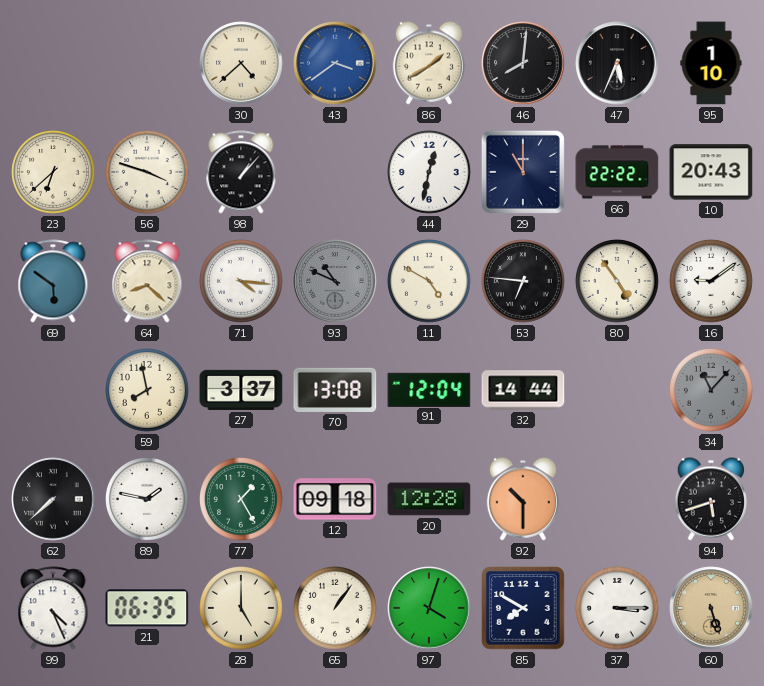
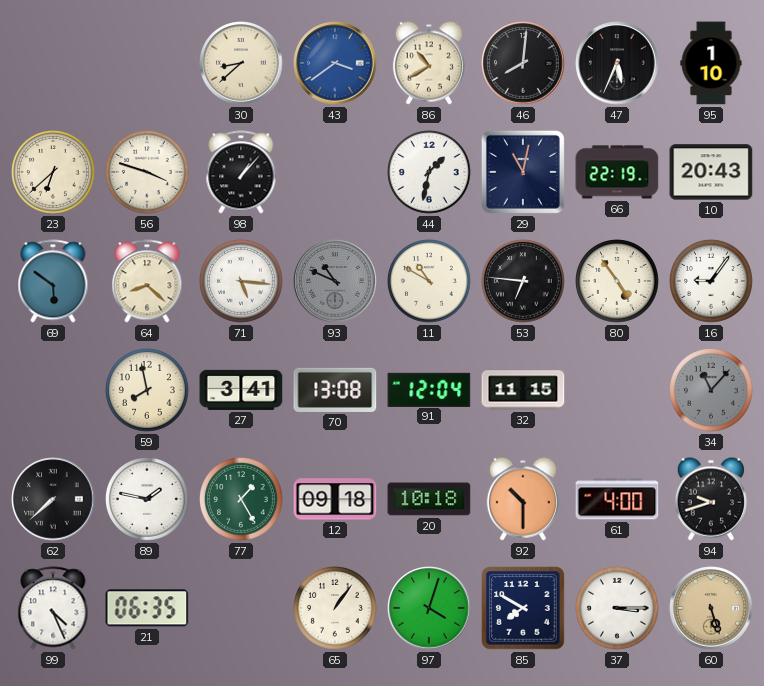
30: 4:38 -> 8:38 (241, 63)
86: 1:40 -> 10:40 (429, 63)
44: 12:32 -> 1:32 (430, 173)
29: 11:00 -> 11:02 (523, 172)
66: 22:22 -> 22:19 (617, 172)
71: 4:16 -> 5:16 (242, 282)
11: 4:50 -> 10:50 (430, 282)
16: 9:09 -> 9:06 (712, 282)
27: 3:37 -> 3:41 (241, 390)
32: 14:44 -> 11:15 (523, 390)
20: 12:28 -> 10:18 (429, 499)
61: none -> 4:00 (617, 499)
94: 5:42 -> 9:42 (711, 499)
28: 5:00 -> none (242, 609)
